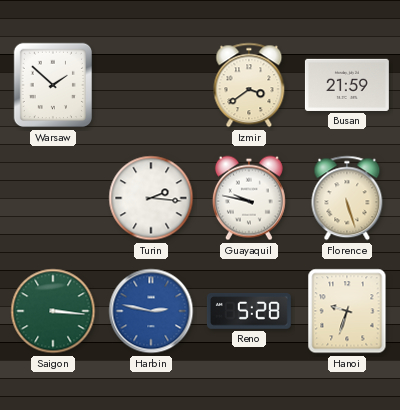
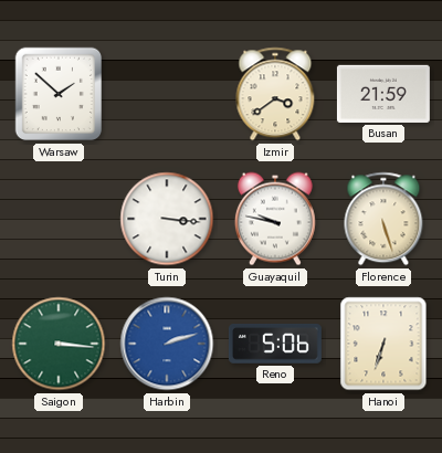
Turin: 2:16 -> 3:16 (167, 219)
Harbin: 2:47 -> 2:12 (167, 344)
Reno: 5:28 -> 5:06 (275, 345)
Hanoi: 9:33 -> 6:33 (383, 344)
